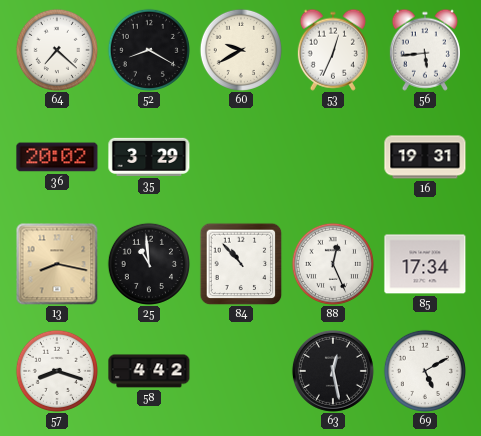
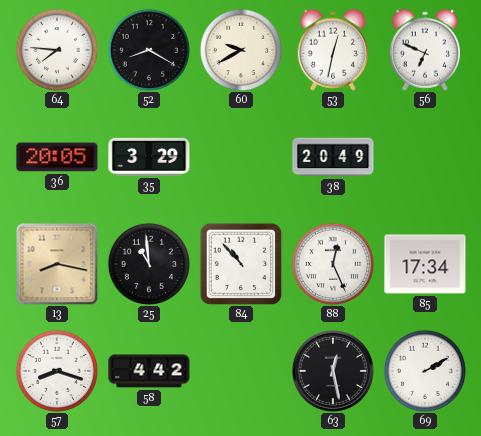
64: 7:22 -> 7:46 (57, 50)
53: 12:34 -> 12:32 (333, 50)
56: 5:44 -> 6:49 (425, 50)
36: 20:02 -> 20:05 (57, 157)
38: none -> 20:49 (333, 157)
16: 19:31 -> none (425, 157)
69: 5:10 -> 2:10 (425, 371)
